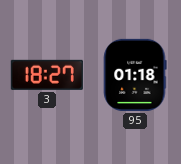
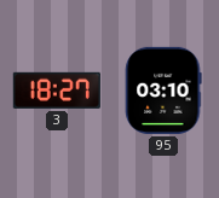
95: 01:18 -> 03:10 (163, 91)
